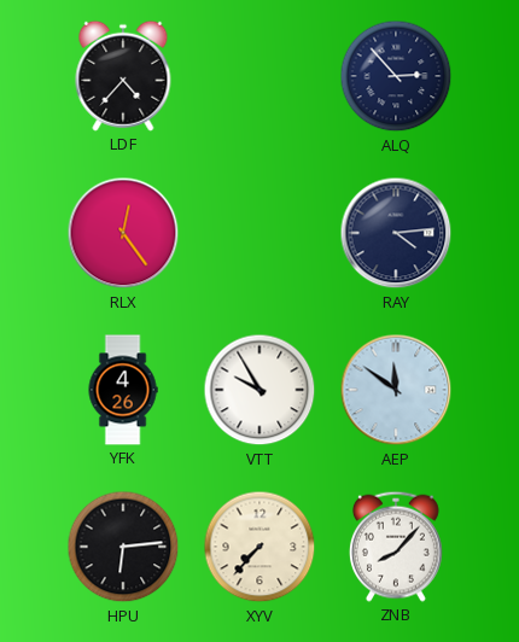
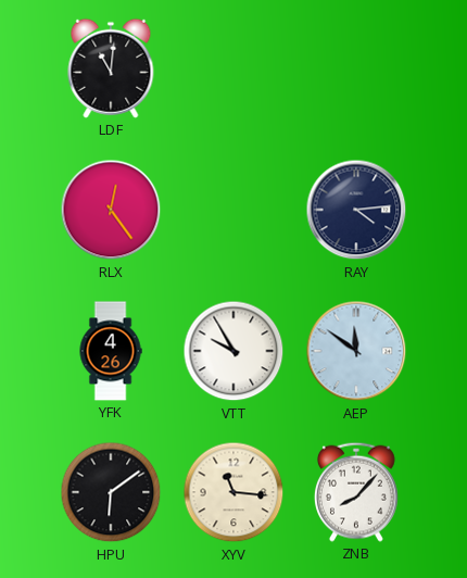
LDF: 4:37 -> 11:01 (111, 68)
ALQ: 2:53 -> none (396, 76)
HPU: 6:14 -> 6:09 (111, 492)
XYV: 7:37 -> 11:16 (233, 492)
